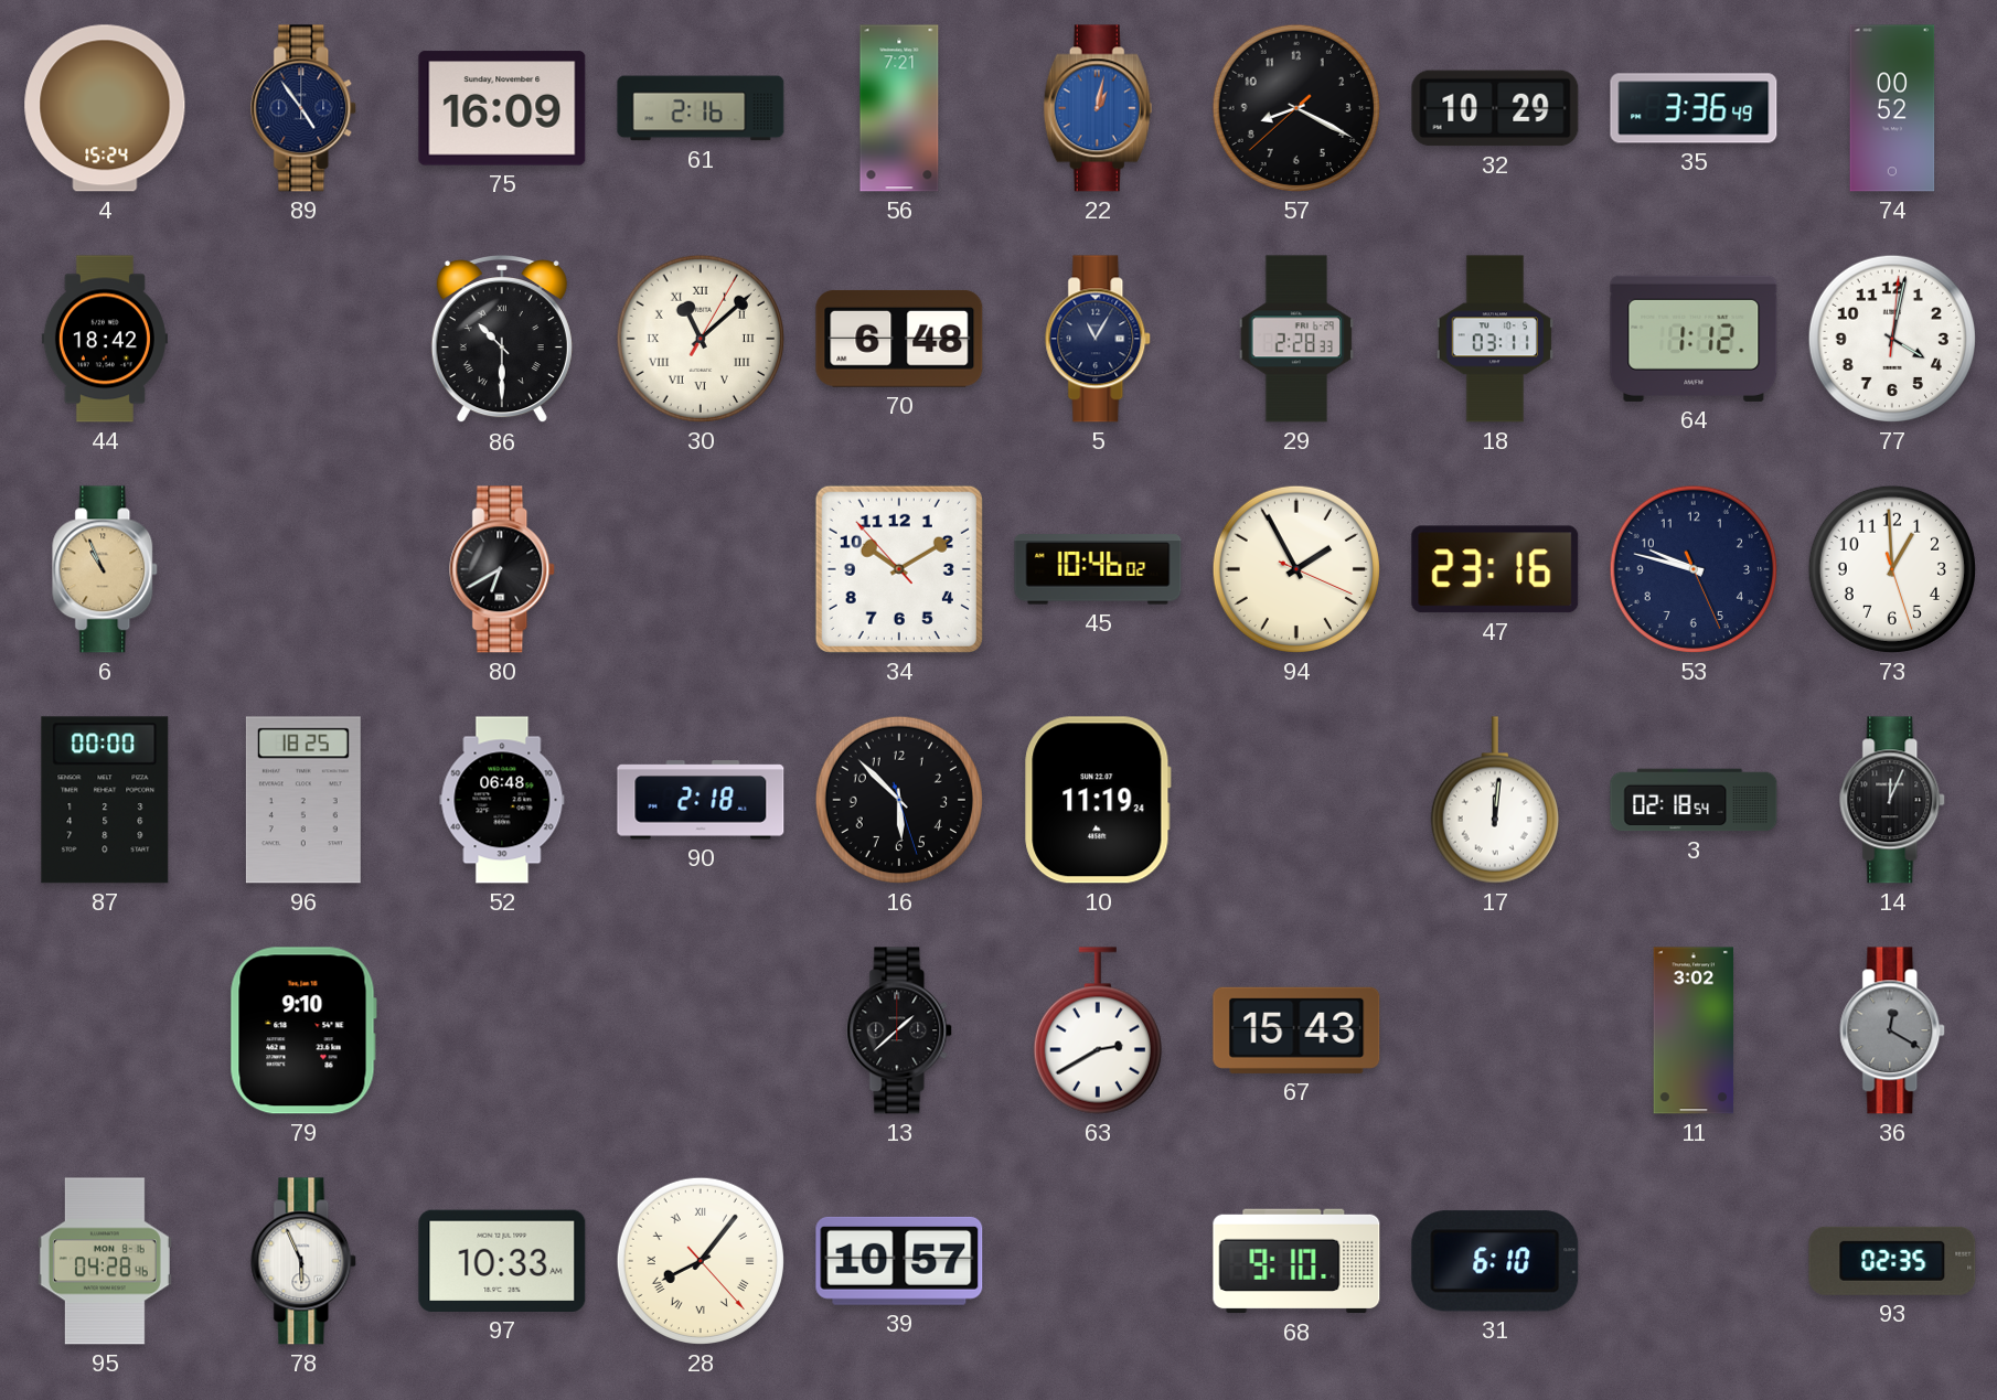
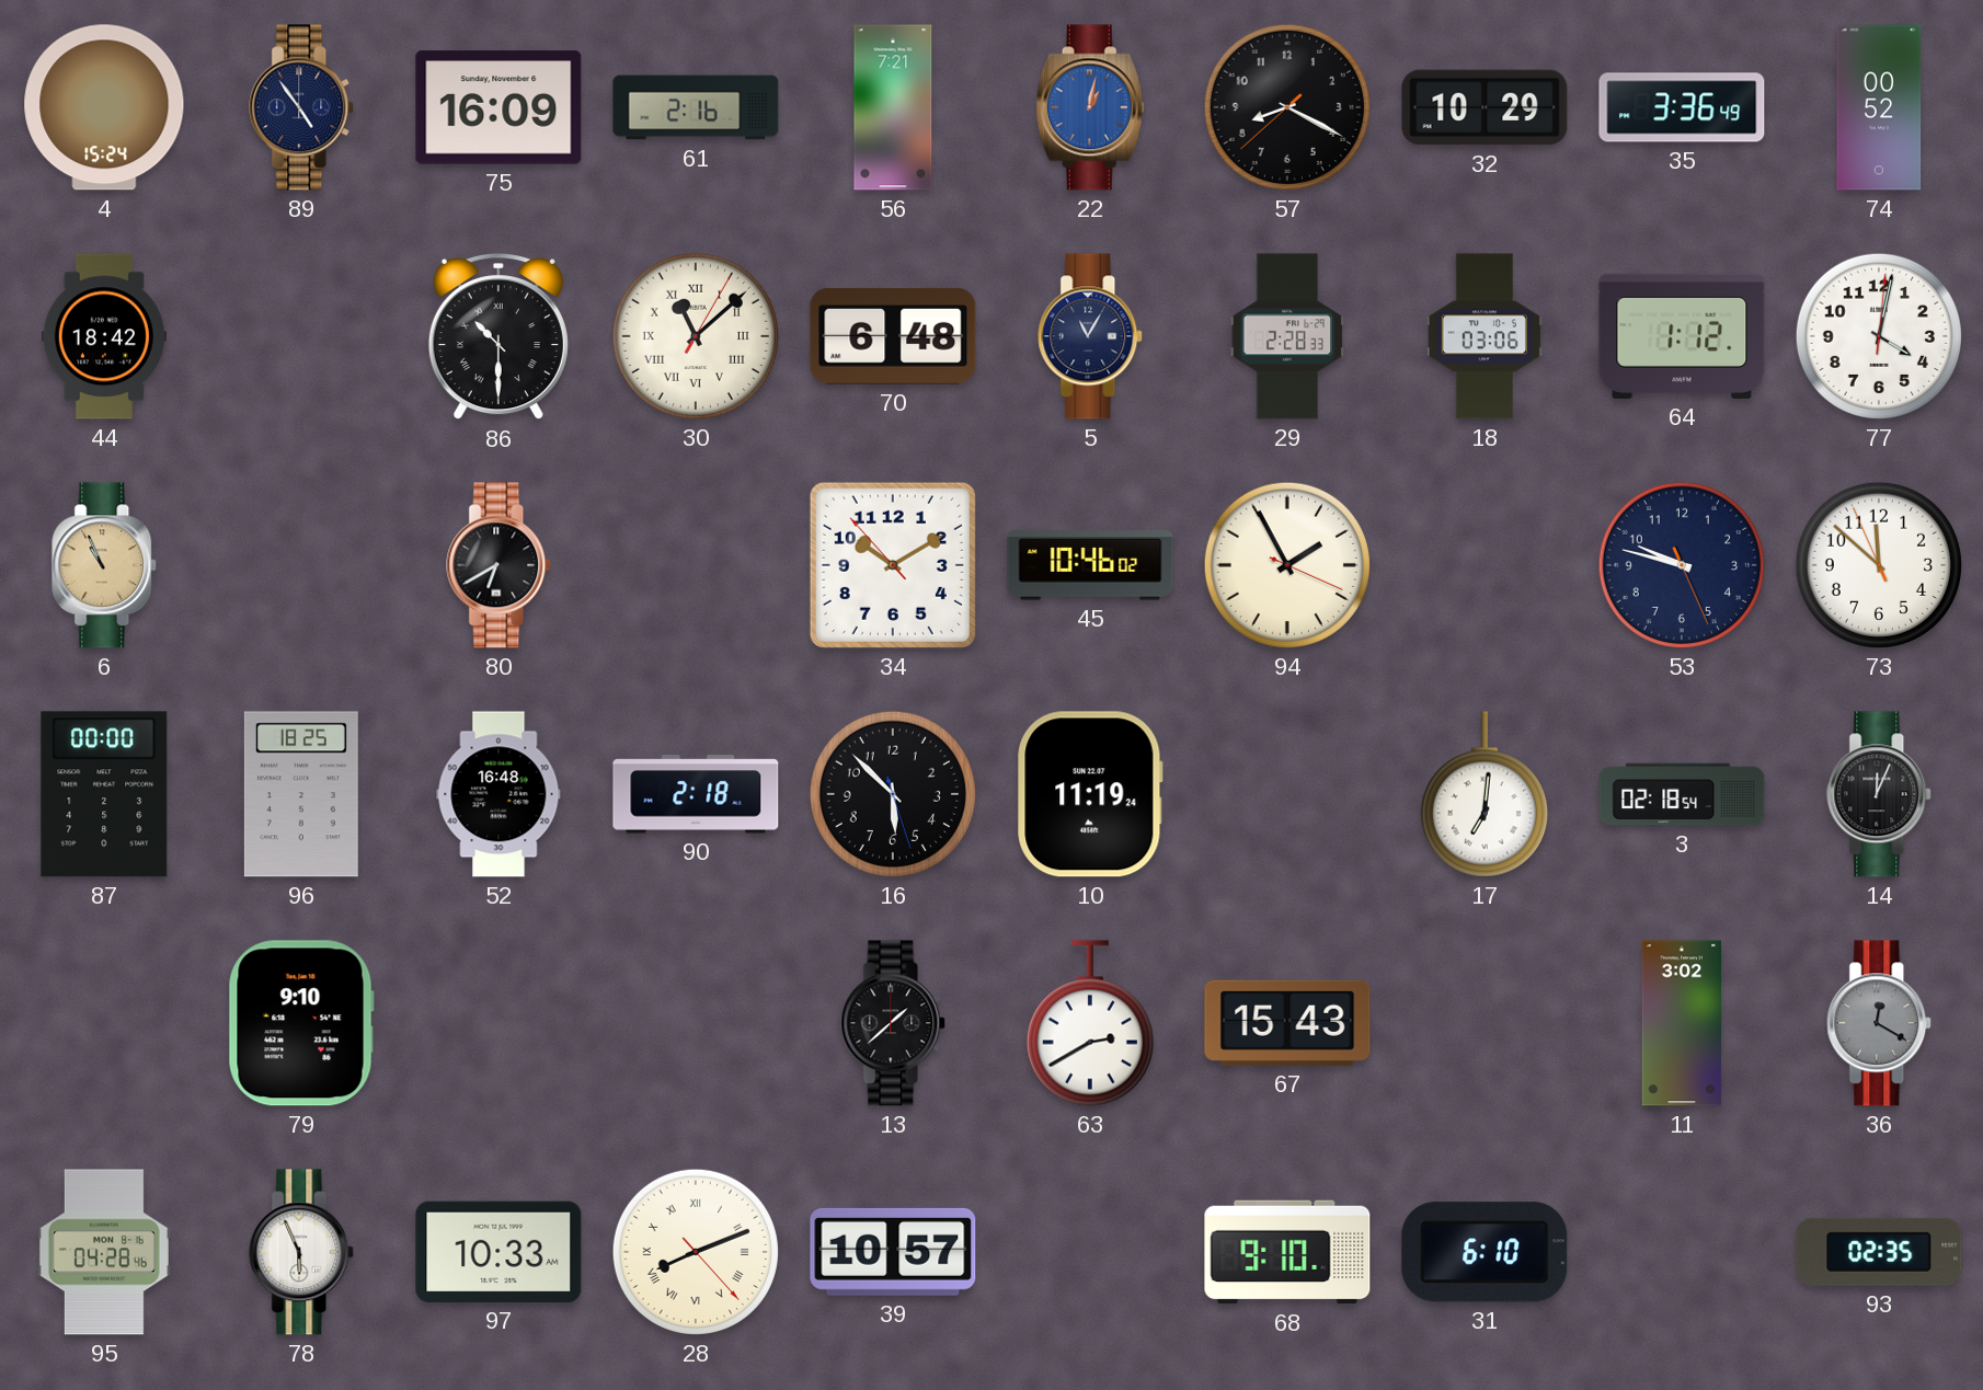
18: 03:11 -> 03:06 (1483, 336)
47: 23:16 -> none (1495, 569)
73: 12:59 -> 11:51 (1879, 565)
52: 06:48 -> 16:48 (498, 794)
17: 12:01 -> 7:01 (1485, 794)
28: 8:06 -> 8:11 (696, 1252)
